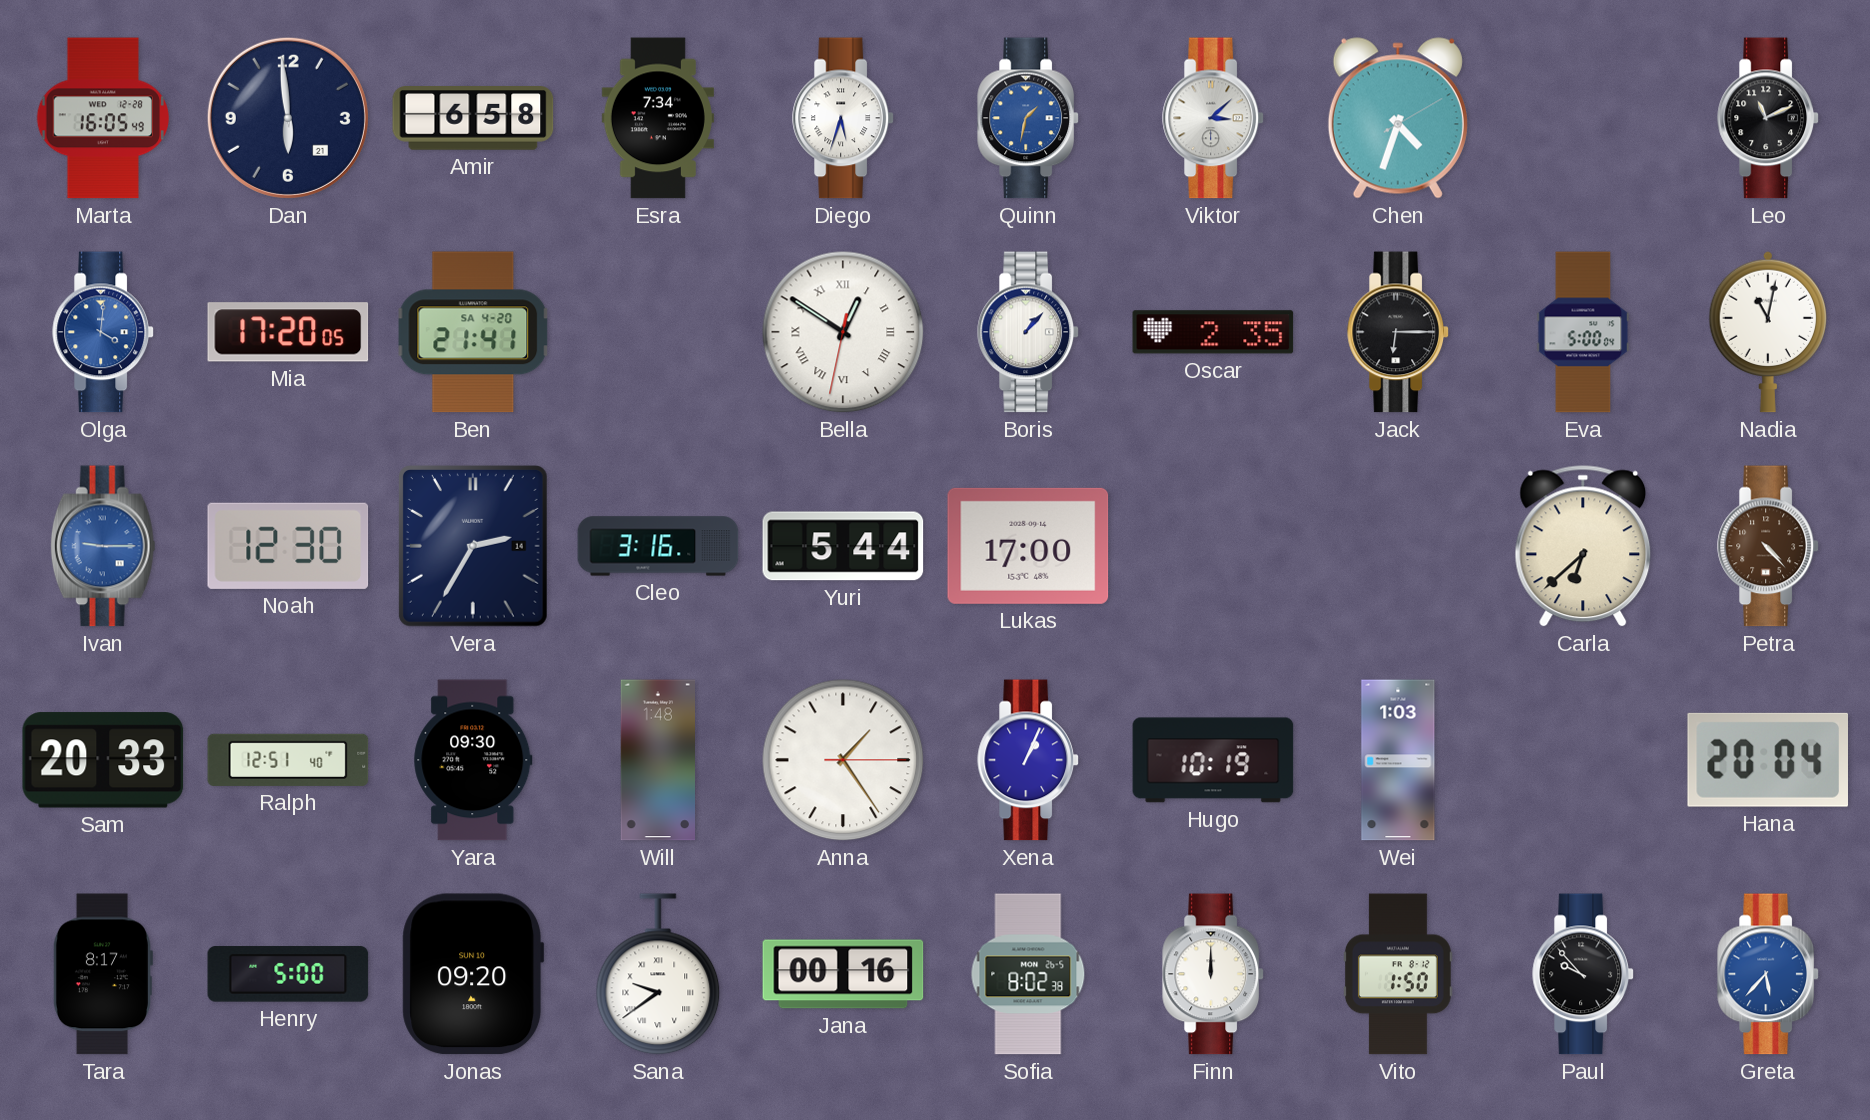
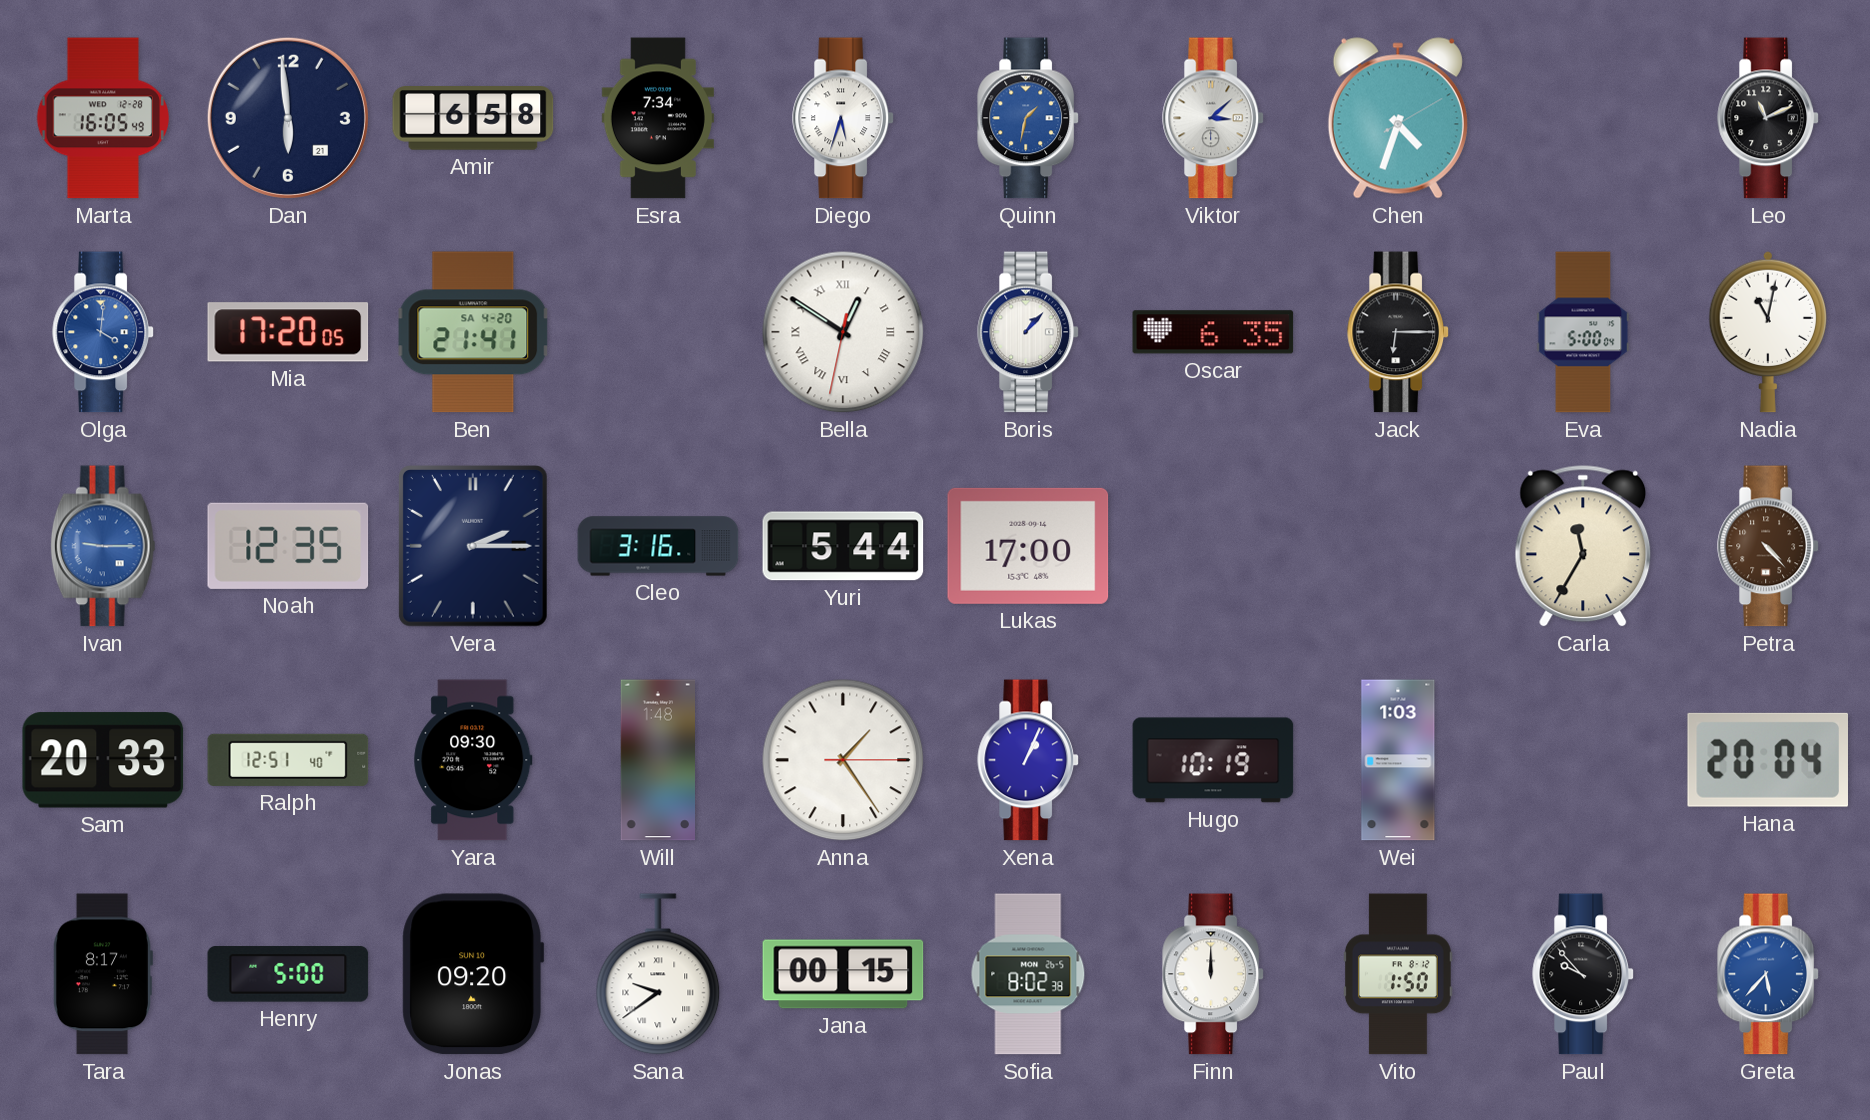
Oscar: 2:35 -> 6:35 (1213, 332)
Noah: 12:30 -> 12:35 (288, 546)
Vera: 2:35 -> 2:15 (473, 547)
Carla: 6:38 -> 11:35 (1583, 546)
Jana: 00:16 -> 00:15 (843, 974)
